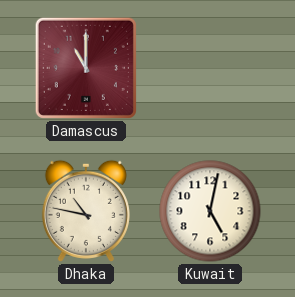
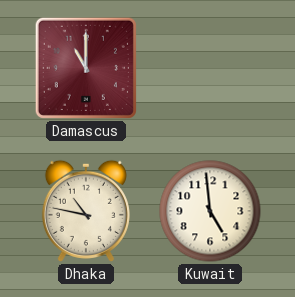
Kuwait: 5:02 -> 4:59 (210, 211)
